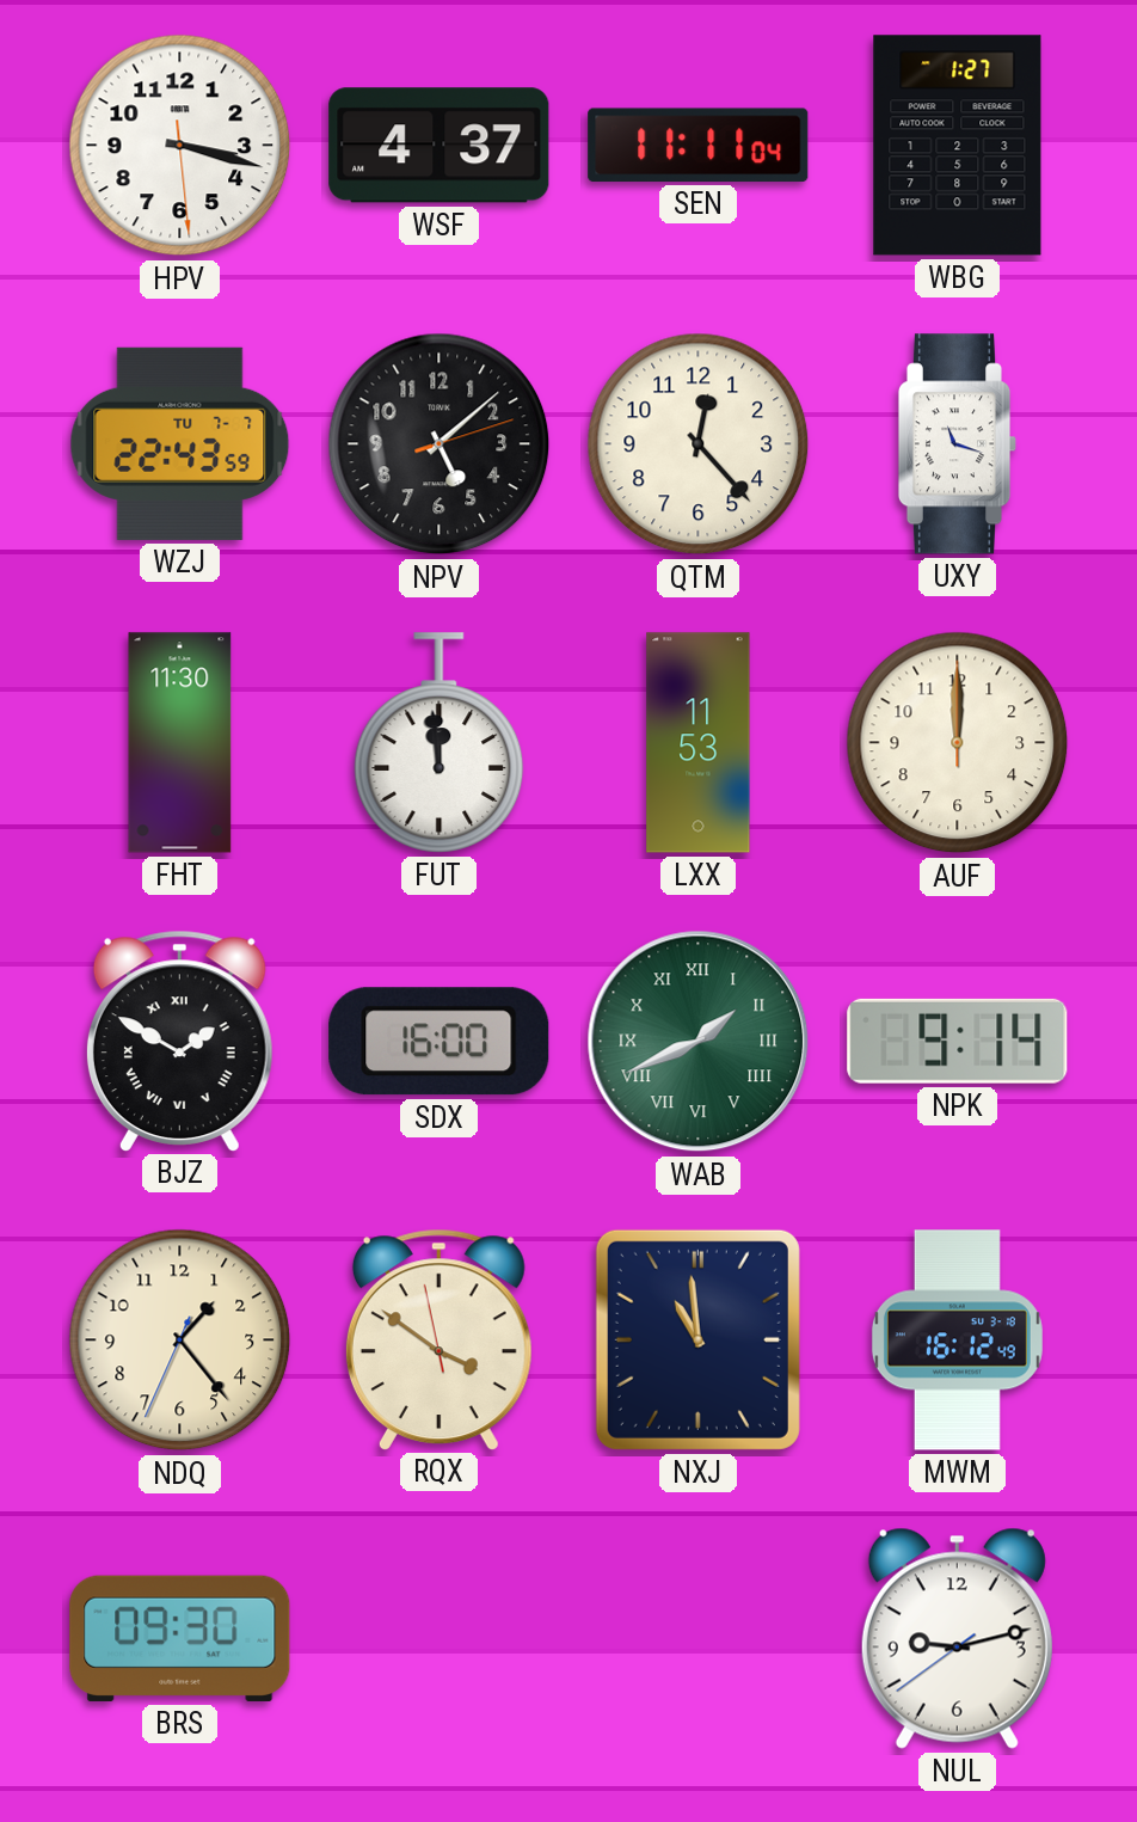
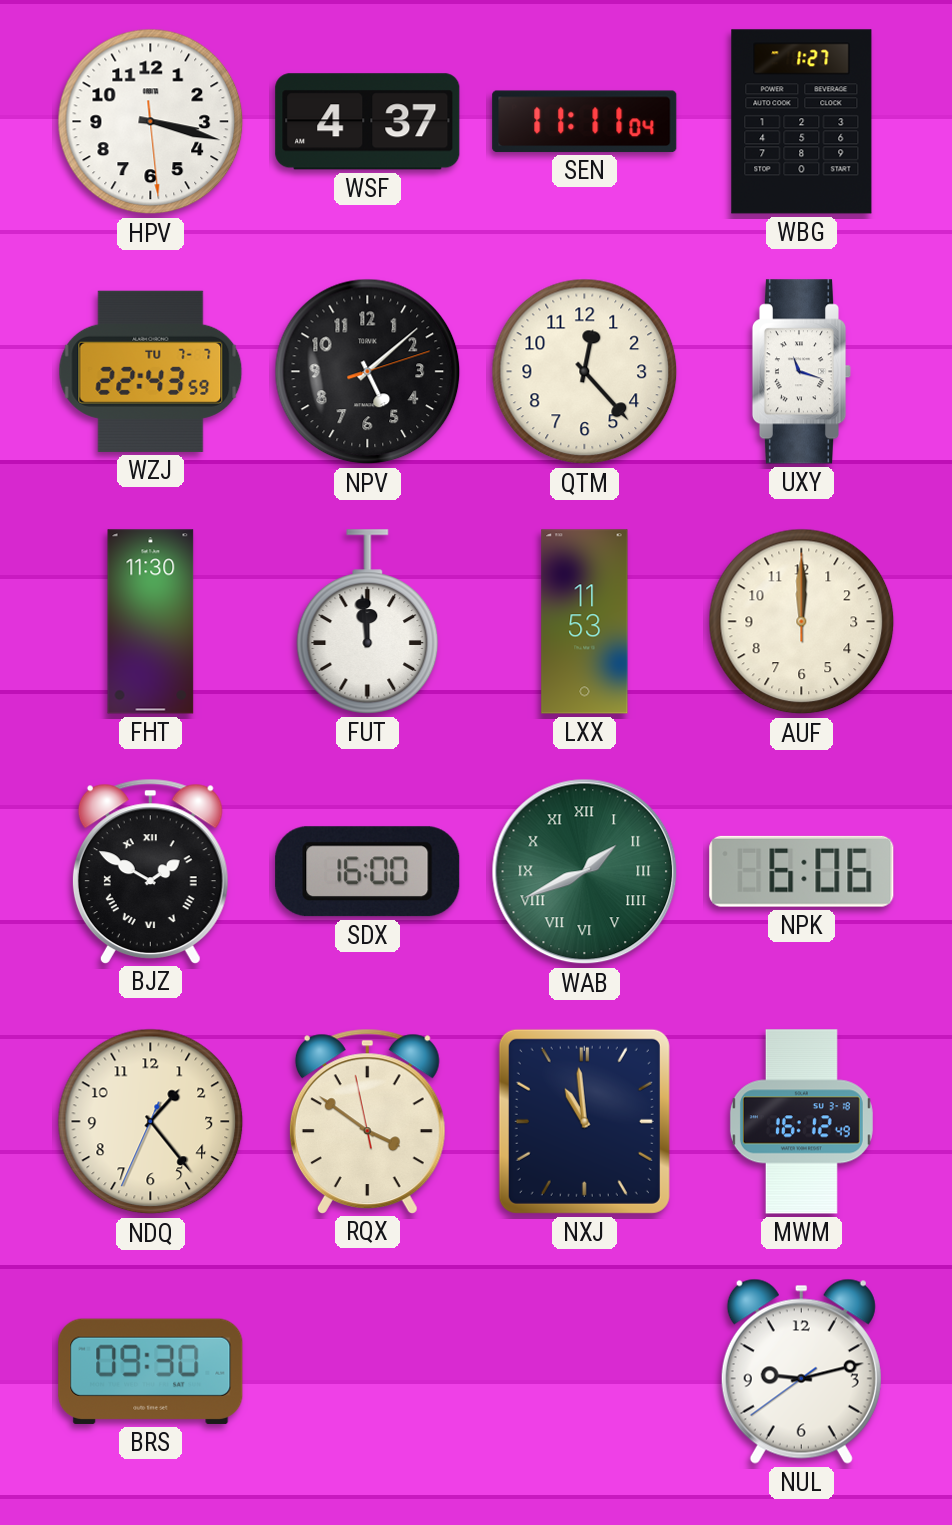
NPK: 9:14 -> 6:06 (802, 871)
